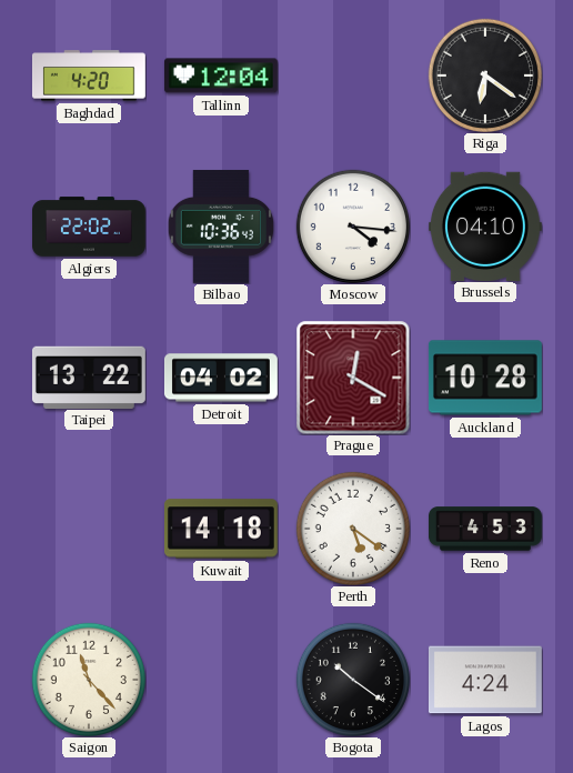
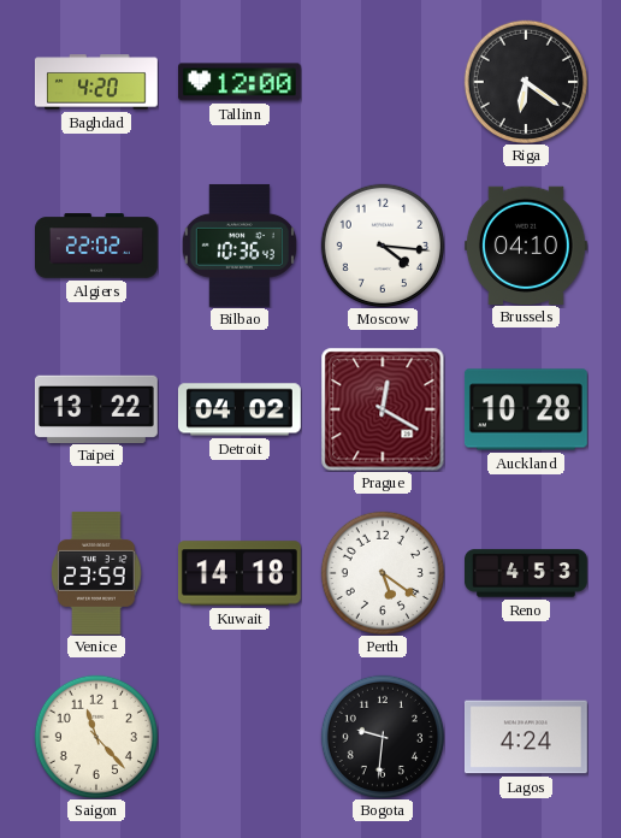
Tallinn: 12:04 -> 12:00 (239, 82)
Venice: none -> 23:59 (96, 573)
Bogota: 10:21 -> 9:31 (383, 737)
